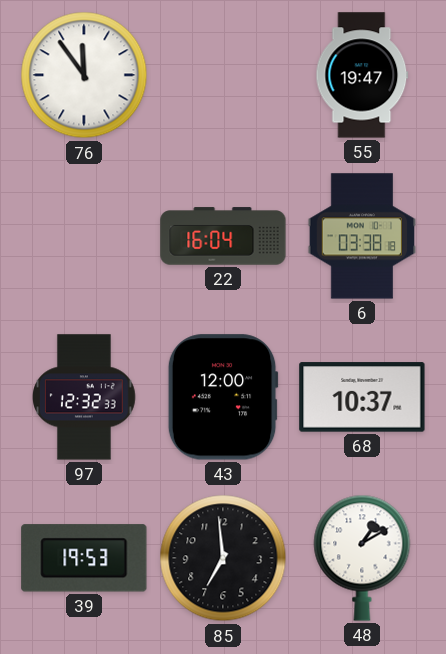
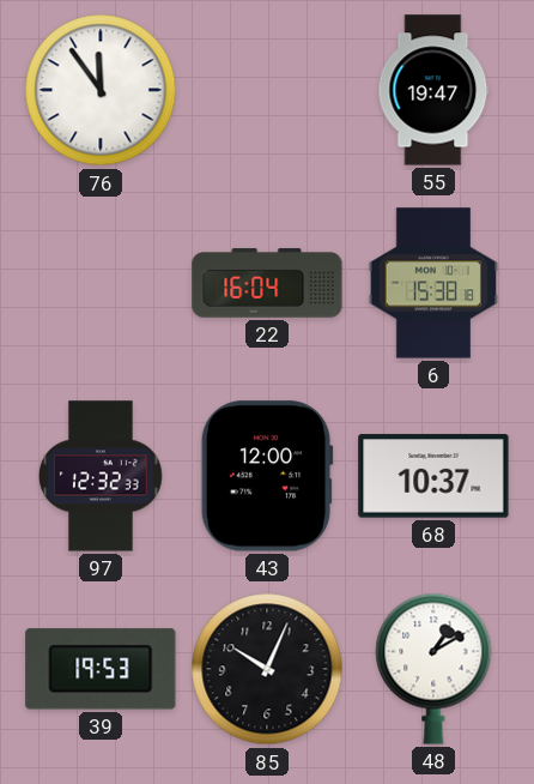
6: 03:38 -> 15:38 (432, 283)
85: 6:59 -> 10:04 (267, 669)
